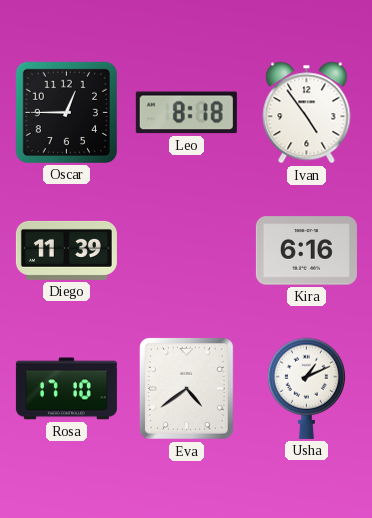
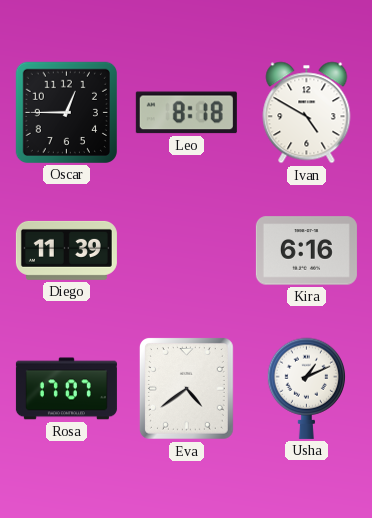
Ivan: 4:54 -> 4:50 (307, 113)
Rosa: 17:10 -> 17:07 (66, 389)
